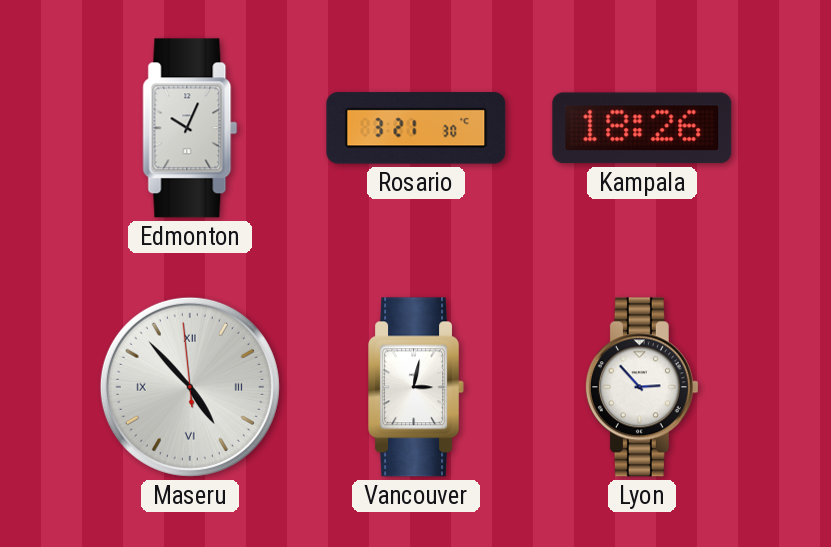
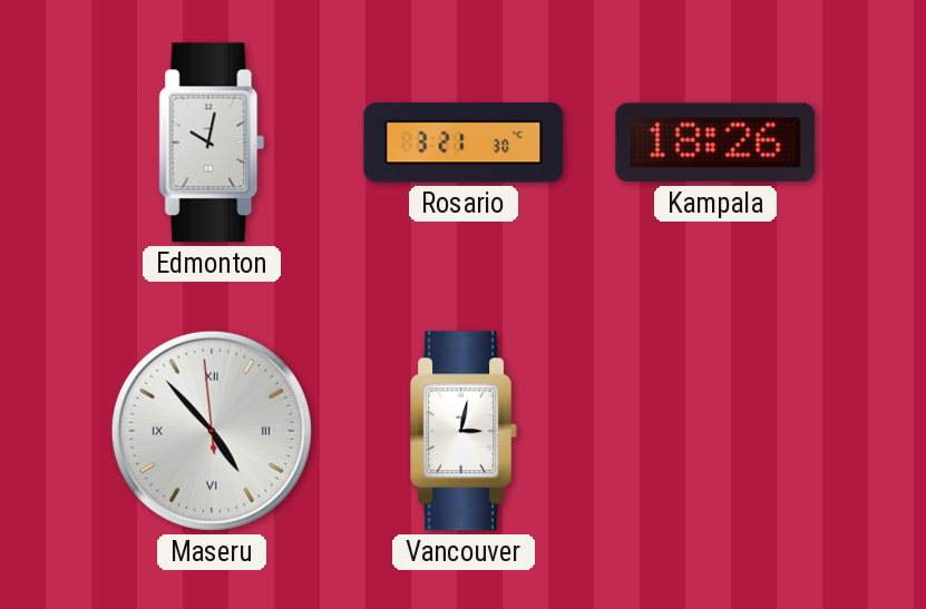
Edmonton: 10:04 -> 10:02 (212, 143)
Lyon: 2:53 -> none (642, 387)
